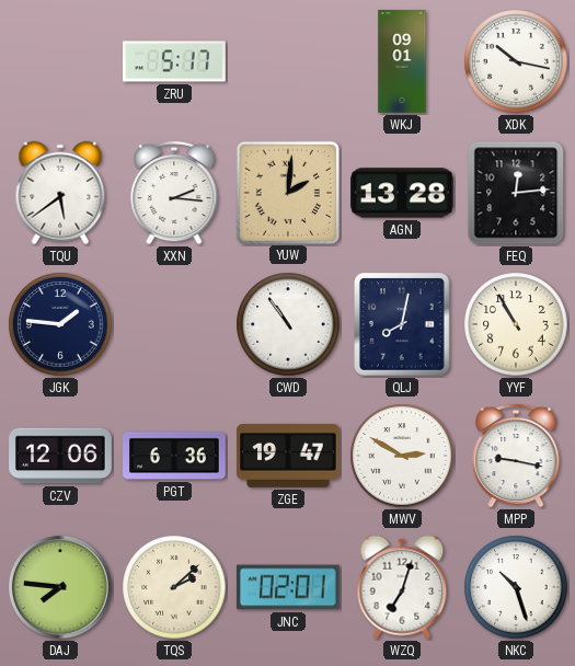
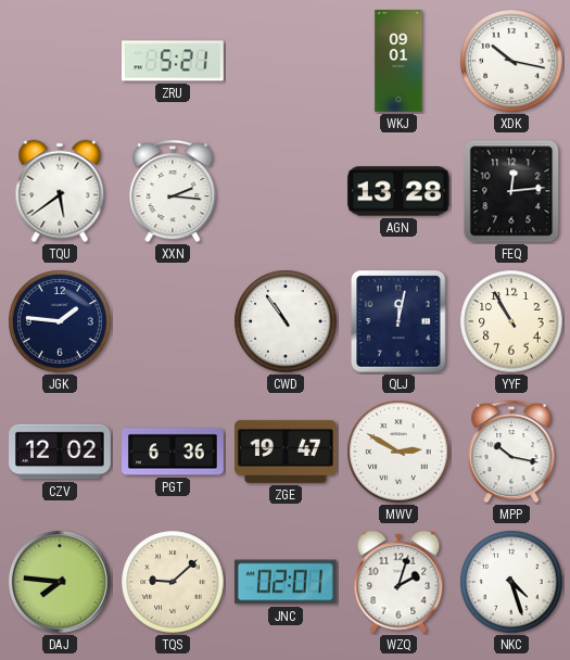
ZRU: 5:17 -> 5:21 (174, 61)
YUW: 2:01 -> none (287, 192)
QLJ: 8:02 -> 12:02 (400, 321)
CZV: 12:06 -> 12:02 (61, 452)
MPP: 9:17 -> 10:17 (511, 452)
TQS: 2:08 -> 9:08 (173, 582)
WZQ: 7:03 -> 2:03 (398, 582)
NKC: 10:27 -> 4:27 (511, 582)
